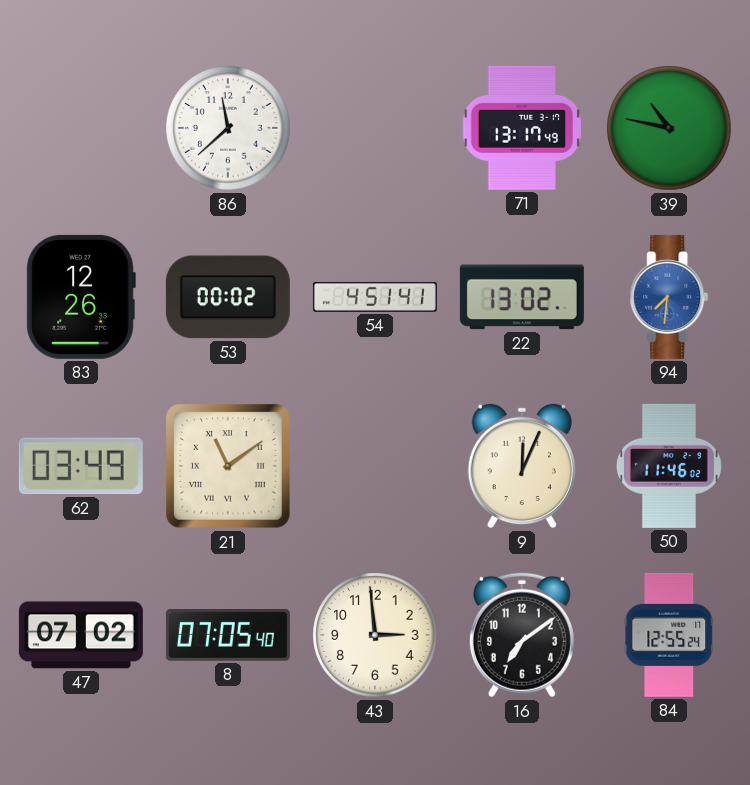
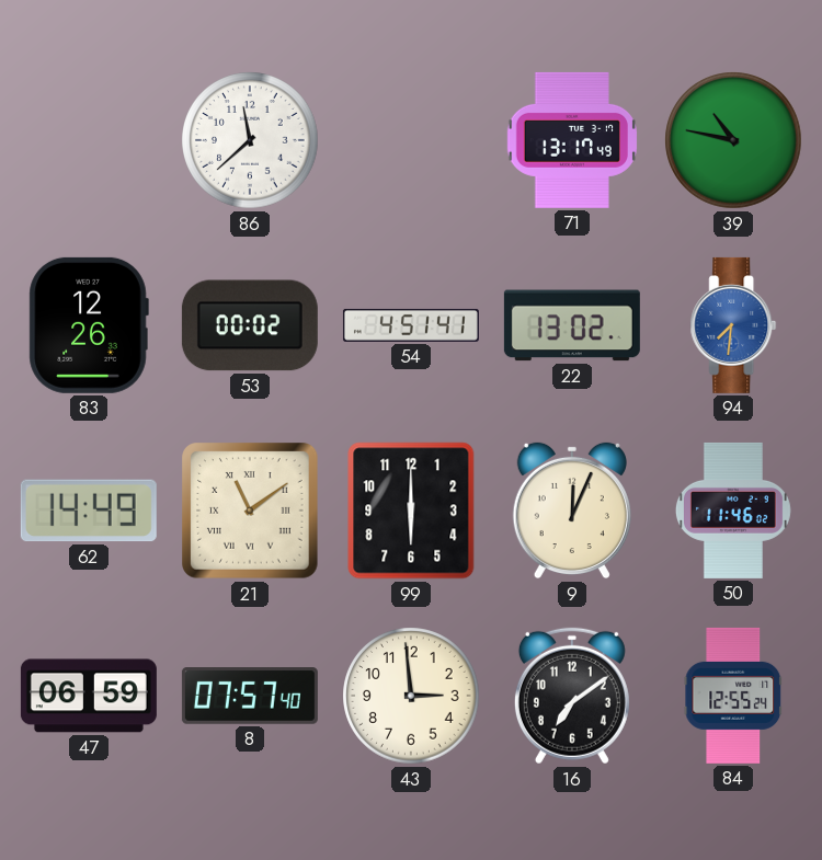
62: 03:49 -> 14:49 (89, 511)
99: none -> 6:00 (411, 511)
47: 07:02 -> 06:59 (89, 696)
8: 07:05 -> 07:57 (250, 696)
